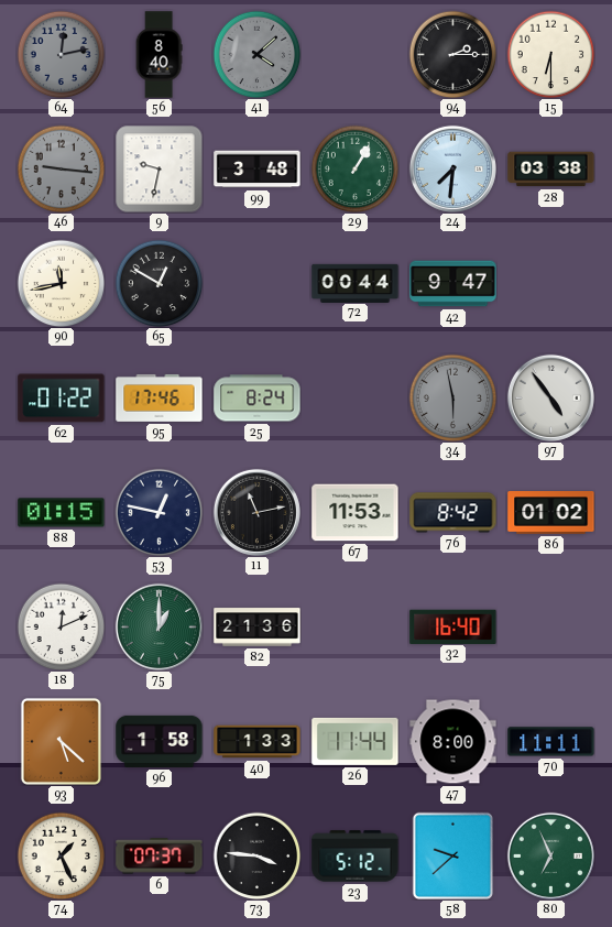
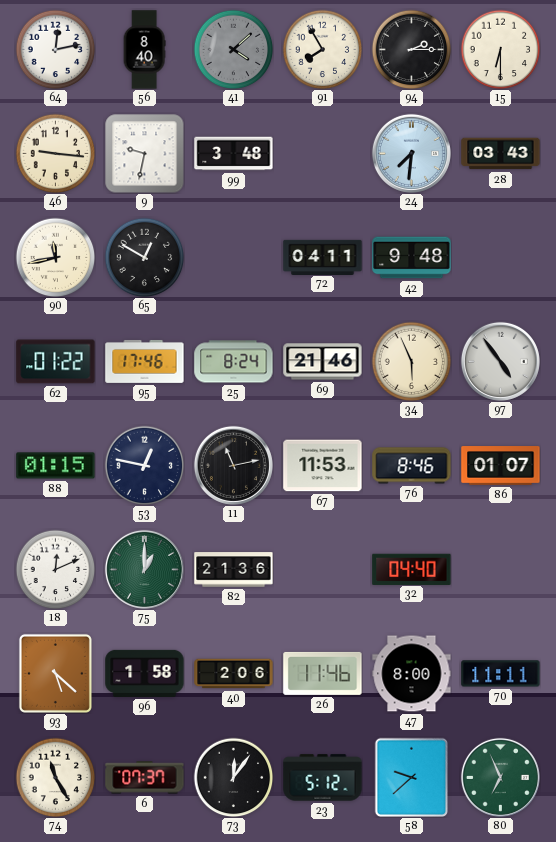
64 dial: grey -> white (55, 49)
91: none -> 7:55 (322, 49)
46 dial: grey -> cream (55, 153)
29: 1:05 -> none (354, 168)
28: 03:38 -> 03:43 (501, 154)
72: 00:44 -> 04:11 (323, 257)
42: 9:47 -> 9:48 (412, 258)
69: none -> 21:46 (323, 362)
34: 5:58 -> 5:56 (411, 361)
34 dial: grey -> cream (411, 361)
76: 8:42 -> 8:46 (412, 466)
86: 01:02 -> 01:07 (501, 466)
32: 16:40 -> 04:40 (412, 569)
40: 1:33 -> 2:06 (234, 674)
26: 11:44 -> 11:46 (323, 673)
74: 1:26 -> 11:25 (55, 777)
73: 3:46 -> 12:06 (233, 777)
